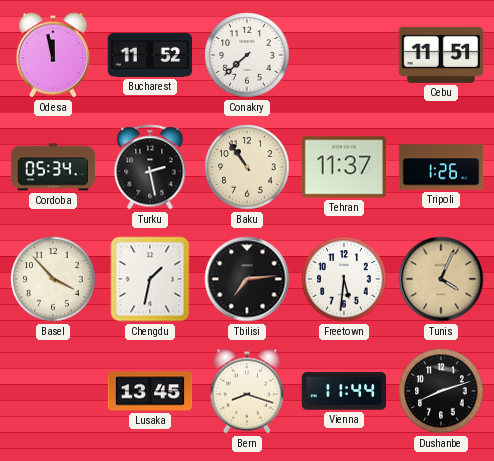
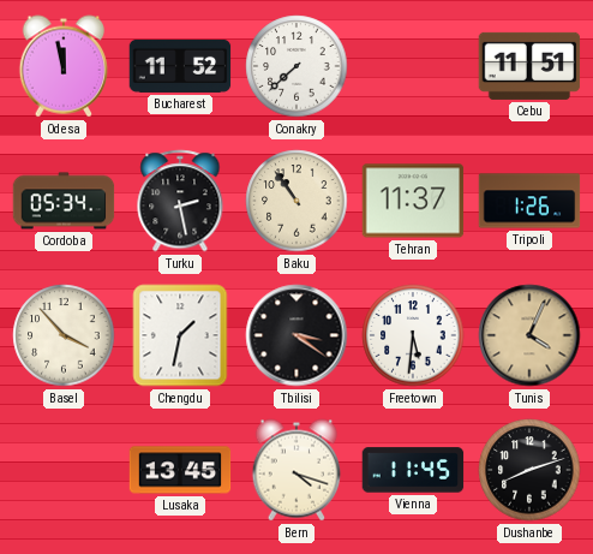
Tbilisi: 7:14 -> 3:21 (296, 335)
Bern: 8:18 -> 4:18 (296, 470)
Vienna: 11:44 -> 11:45 (413, 470)
